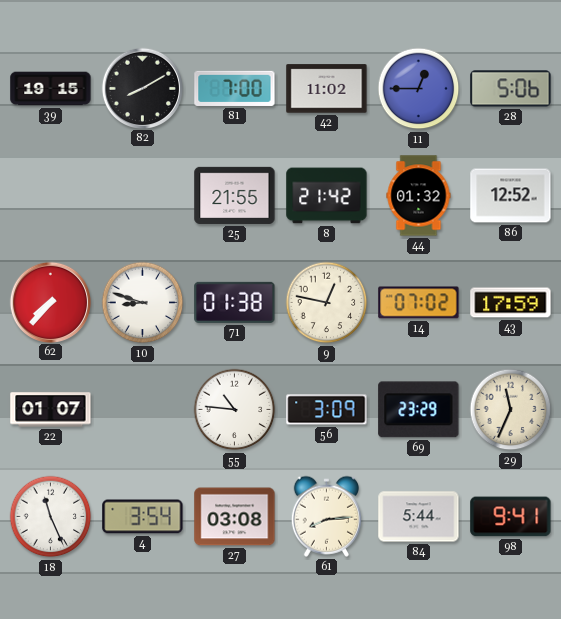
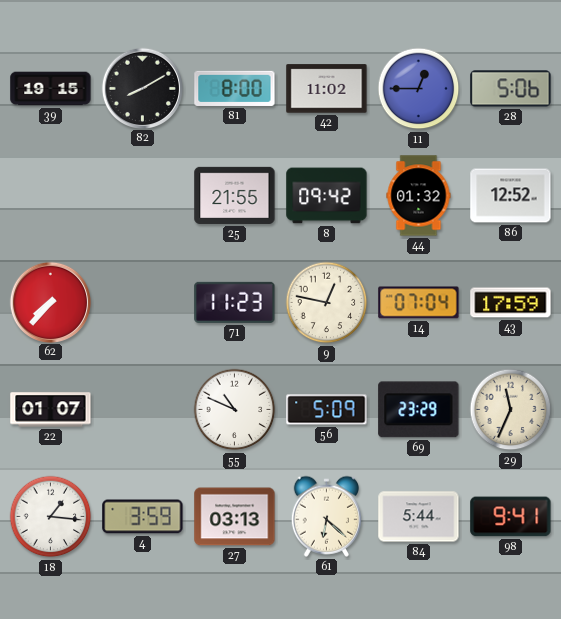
81: 7:00 -> 8:00 (235, 88)
8: 21:42 -> 09:42 (327, 196)
10: 8:48 -> none (143, 303)
71: 01:38 -> 11:23 (235, 302)
14: 07:02 -> 07:04 (419, 303)
55: 10:46 -> 10:49 (235, 410)
56: 3:09 -> 5:09 (327, 410)
18: 11:26 -> 1:16 (51, 517)
4: 3:54 -> 3:59 (143, 517)
27: 03:08 -> 03:13 (235, 517)
61: 8:14 -> 6:22 (326, 516)
